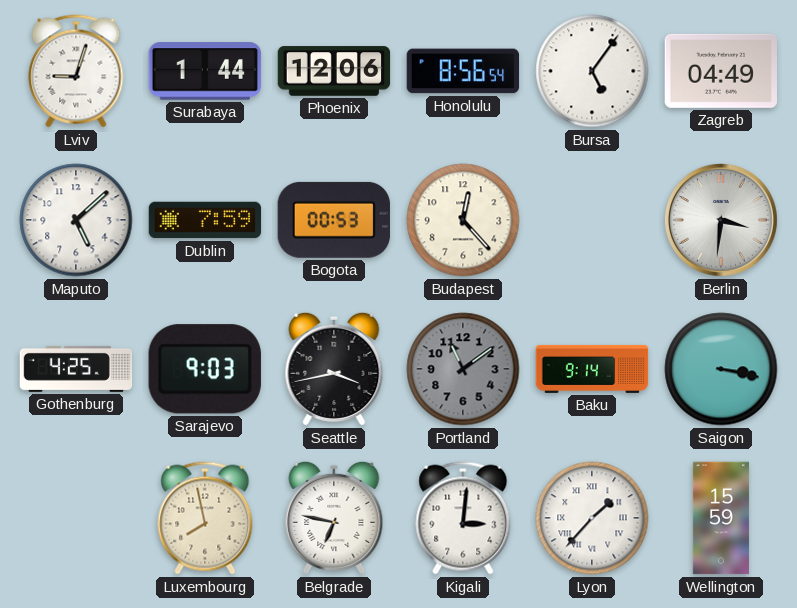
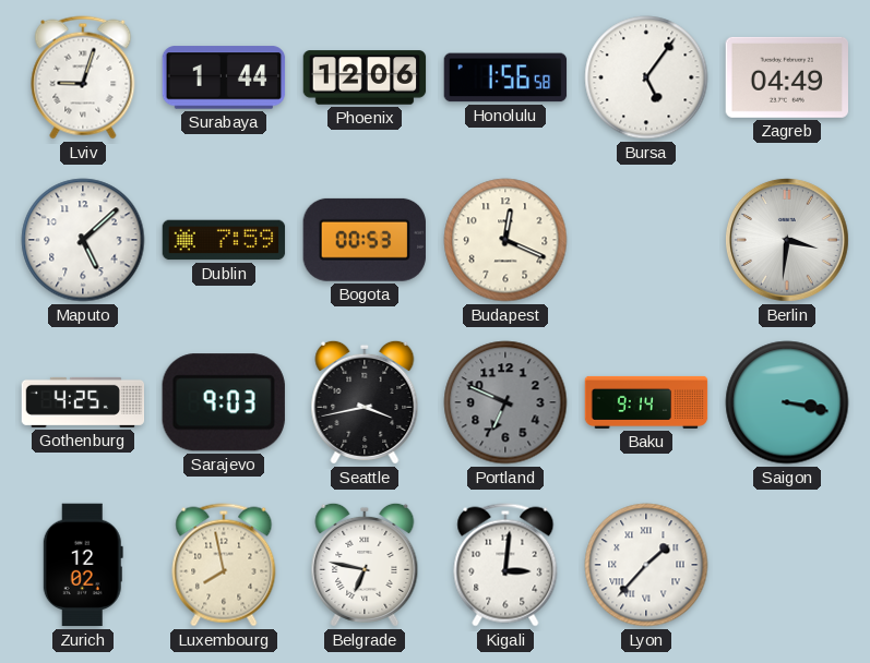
Honolulu: 8:56 -> 1:56 (505, 77)
Budapest: 12:23 -> 12:19 (505, 240)
Portland: 11:09 -> 6:49 (505, 402)
Zurich: none -> 12:02 (83, 565)
Wellington: 15:59 -> none (721, 518)
